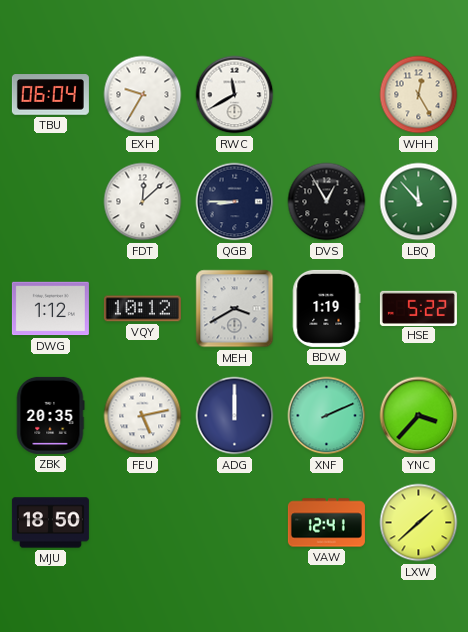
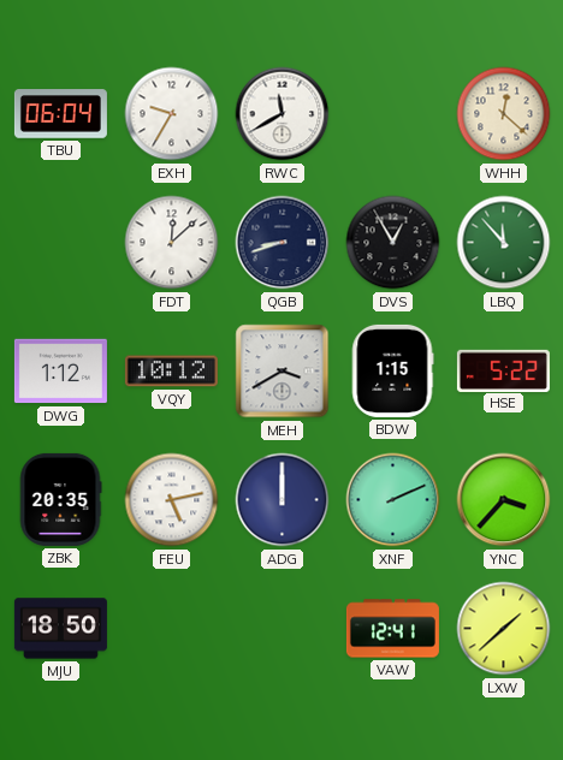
WHH: 12:25 -> 12:22 (504, 114)
QGB: 8:45 -> 8:42 (283, 243)
BDW: 1:19 -> 1:15 (392, 370)
